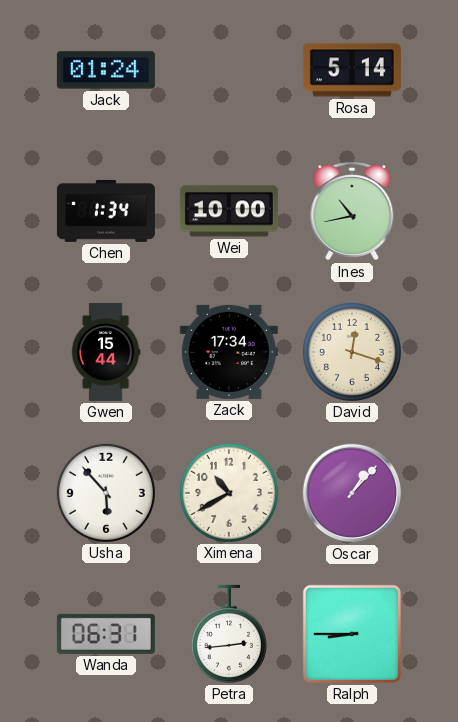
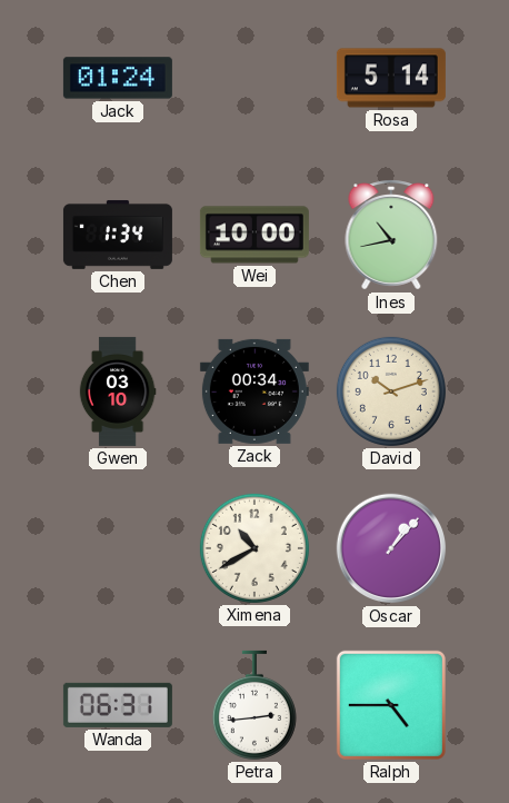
Gwen: 15:44 -> 03:10 (118, 391)
Zack: 17:34 -> 00:34 (255, 391)
David: 12:18 -> 10:12 (391, 391)
Usha: 5:53 -> none (106, 493)
Ralph: 8:45 -> 4:45 (391, 705)
